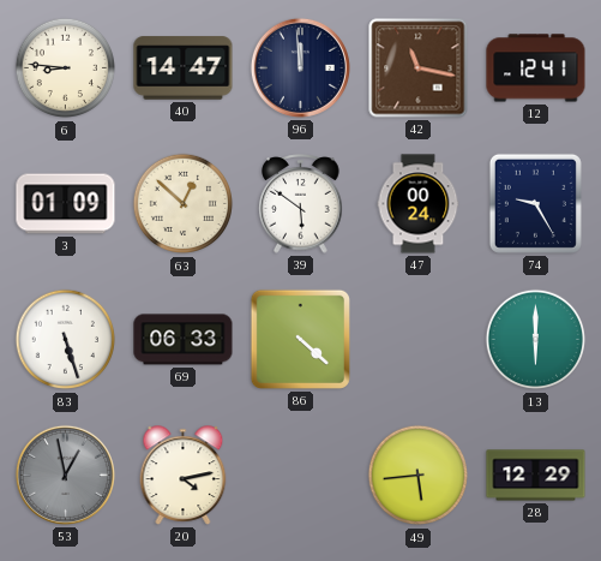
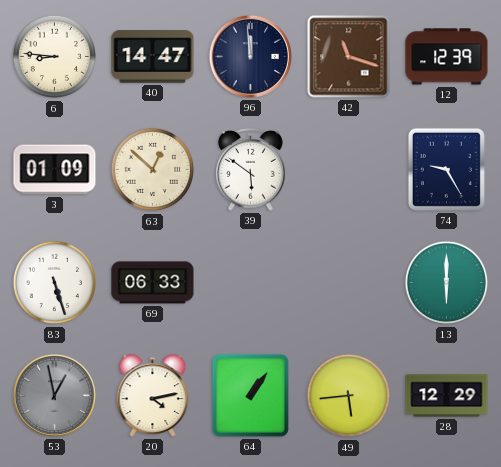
42: 11:17 -> 11:18 (349, 57)
12: 12:41 -> 12:39 (447, 57)
47: 00:24 -> none (419, 204)
86: 4:22 -> none (300, 339)
64: none -> 1:06 (250, 395)
